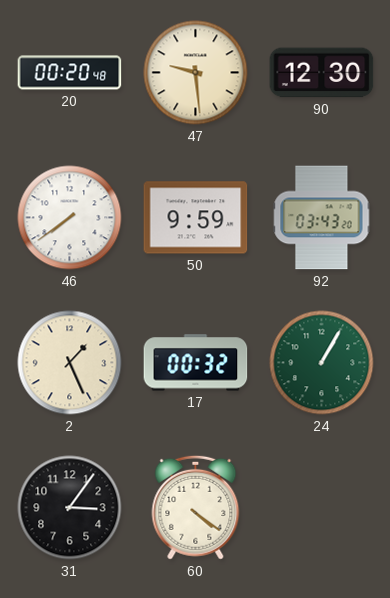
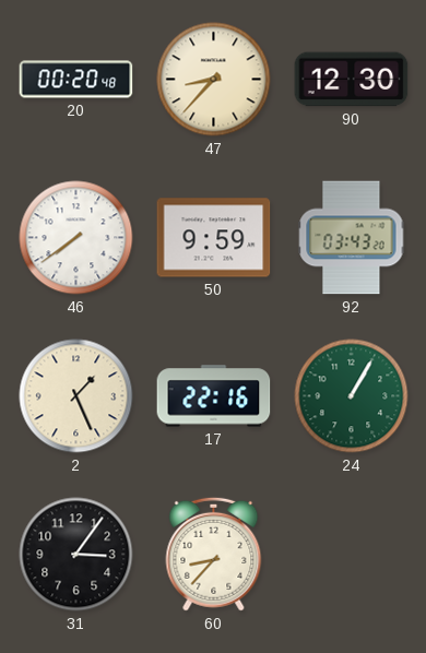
47: 9:29 -> 8:37 (214, 80)
17: 00:32 -> 22:16 (214, 396)
60: 4:21 -> 8:37 (214, 554)
